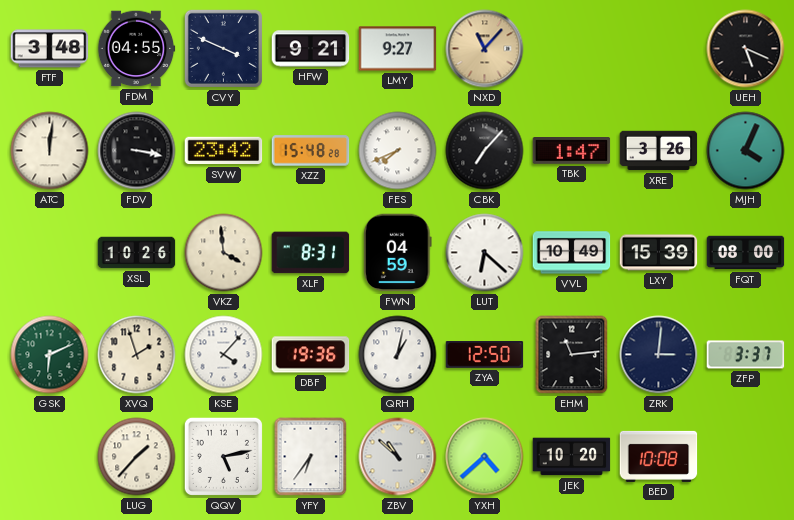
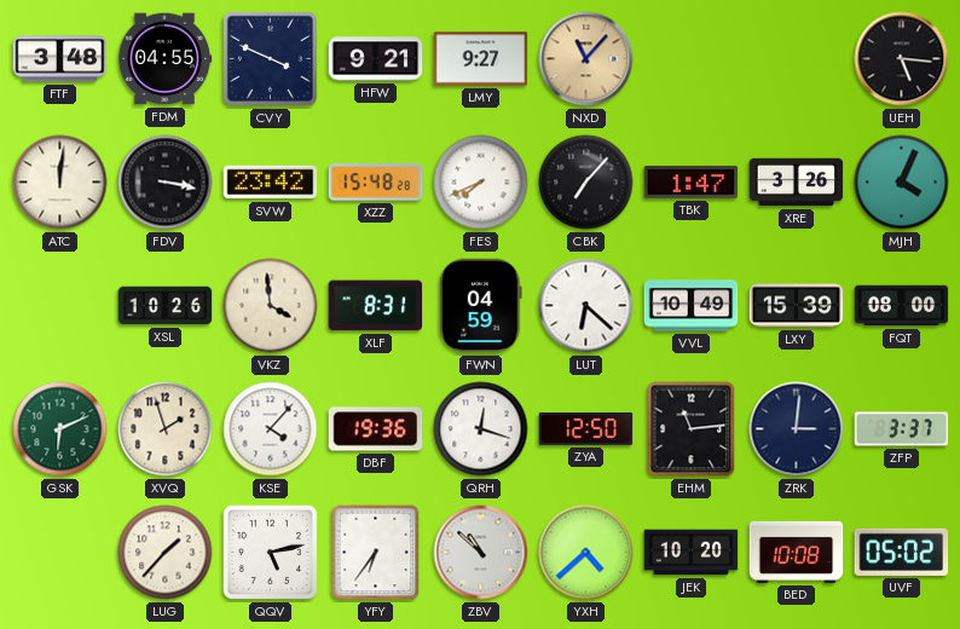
UEH: 5:19 -> 5:16 (902, 59)
QRH: 1:02 -> 12:18 (481, 429)
UVF: none -> 05:02 (902, 552)
